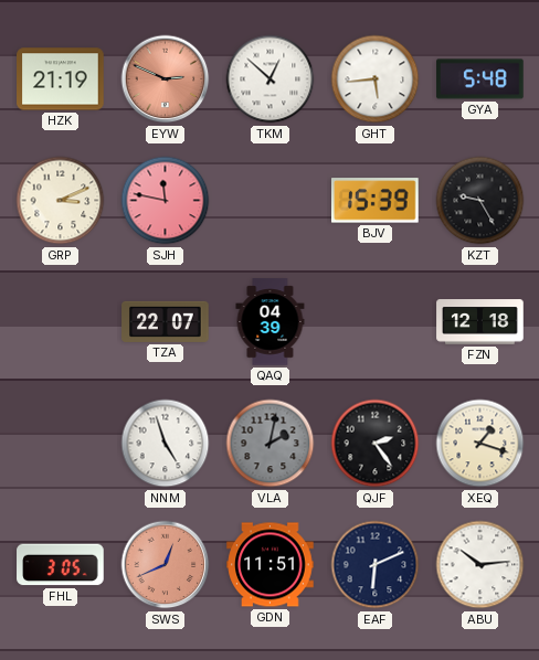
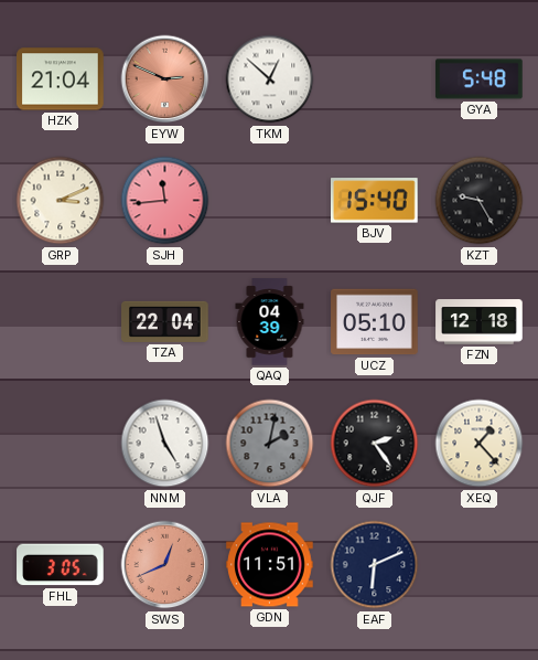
HZK: 21:19 -> 21:04 (61, 79)
GHT: 5:44 -> none (376, 79)
SJH: 11:47 -> 11:44 (165, 201)
BJV: 15:39 -> 15:40 (375, 201)
TZA: 22:07 -> 22:04 (165, 321)
UCZ: none -> 05:10 (375, 322)
XEQ: 1:18 -> 1:23 (480, 444)
ABU: 10:14 -> none (480, 565)
